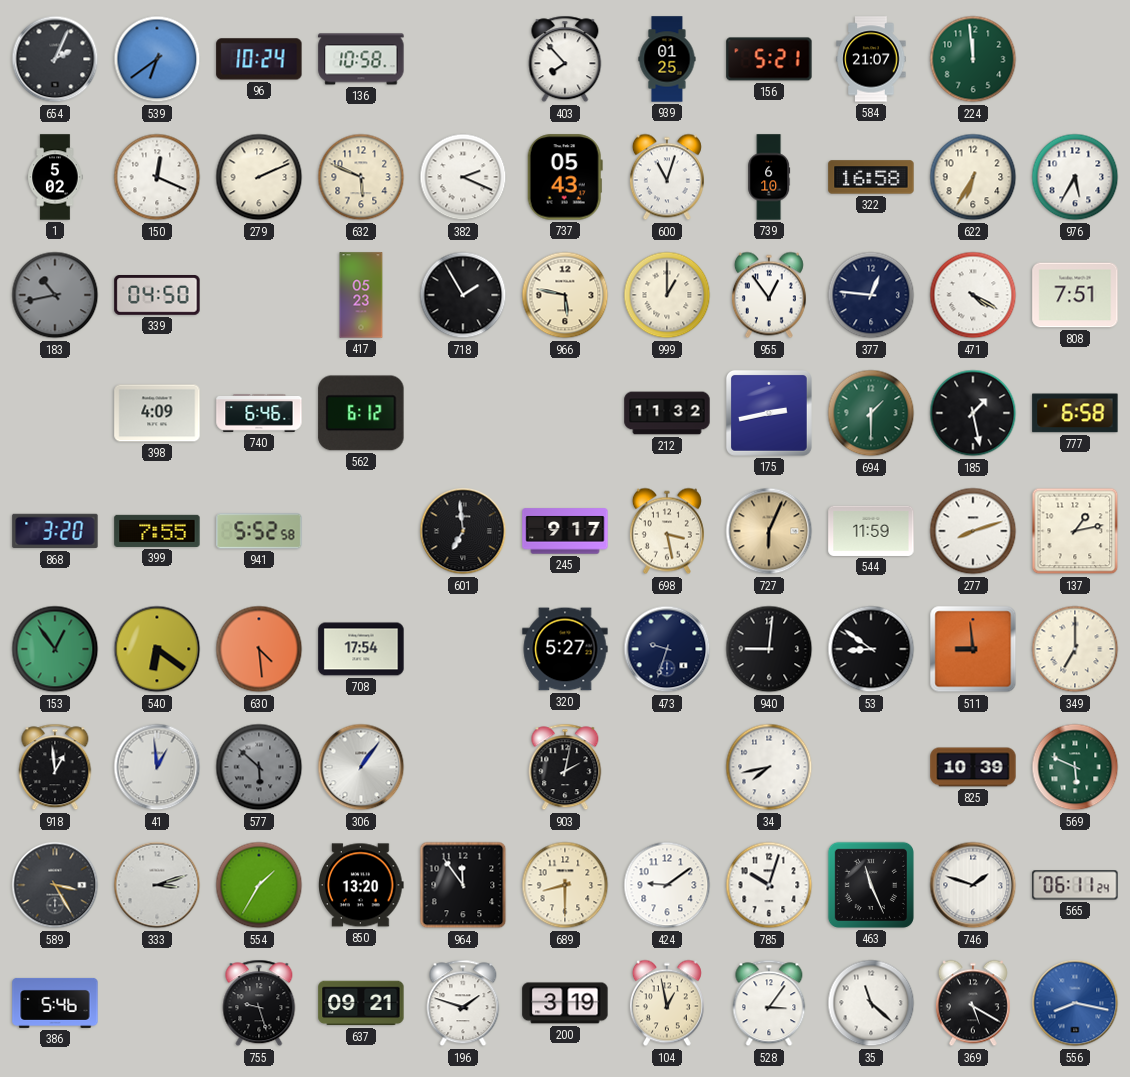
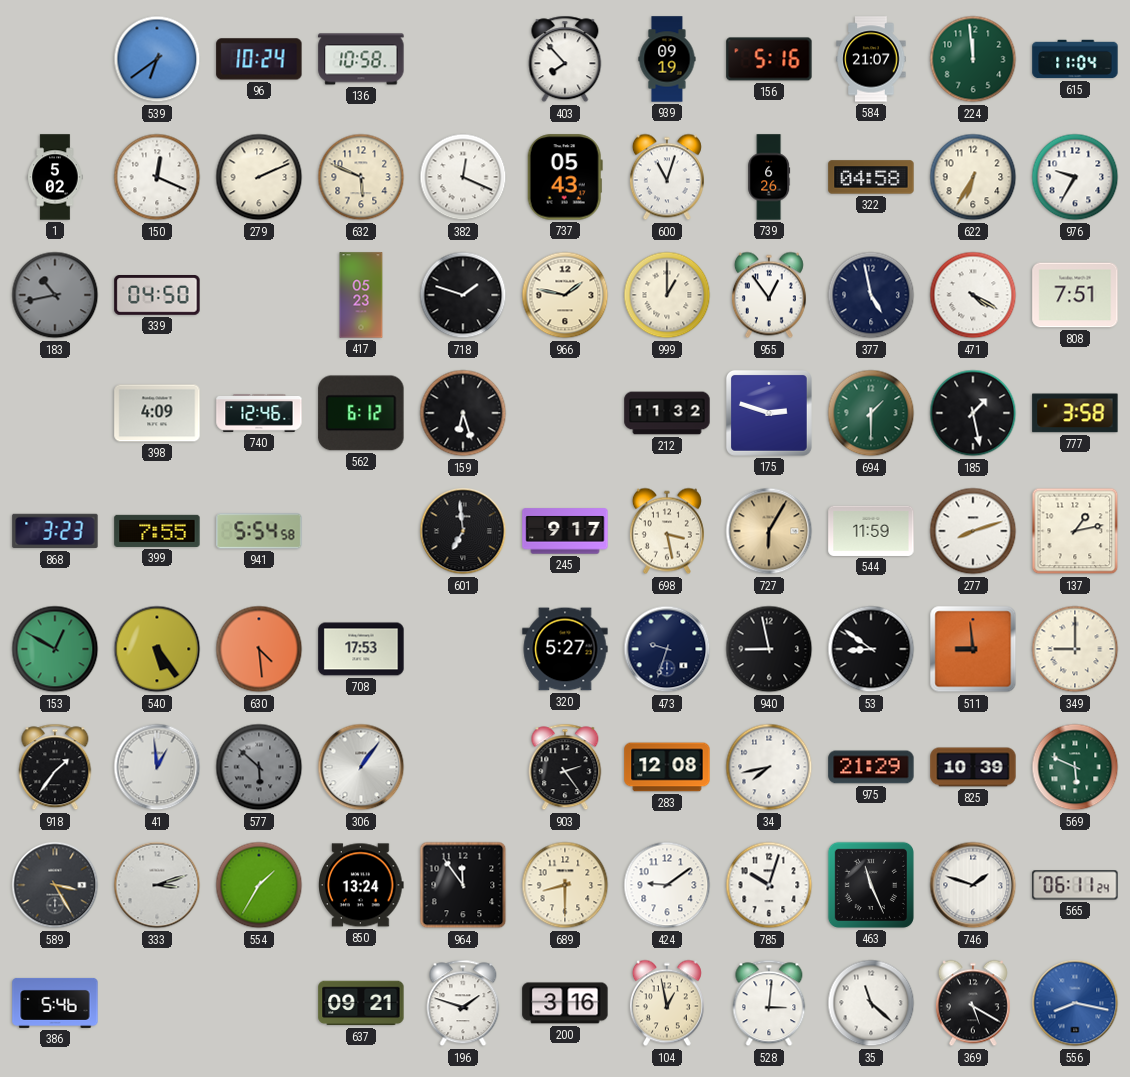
654: 2:04 -> none (55, 59)
939: 01:25 -> 09:19 (667, 59)
156: 5:21 -> 5:16 (769, 59)
615: none -> 11:04 (1075, 59)
382: 2:19 -> 12:19 (463, 177)
739: 6:10 -> 6:26 (769, 177)
322: 16:58 -> 04:58 (871, 177)
976: 5:35 -> 9:35 (1075, 177)
718: 1:55 -> 1:48 (463, 295)
966: 5:47 -> 1:47 (565, 295)
377: 12:46 -> 4:58 (871, 295)
740: 6:46 -> 12:46 (259, 414)
159: none -> 6:27 (463, 413)
175: 2:43 -> 2:48 (769, 413)
777: 6:58 -> 3:58 (1075, 413)
868: 3:20 -> 3:23 (55, 531)
941: 5:52 -> 5:54 (259, 531)
727: 6:04 -> 6:05 (769, 531)
153: 12:54 -> 12:50 (55, 649)
540: 6:21 -> 5:24 (157, 649)
708: 17:54 -> 17:53 (361, 649)
940: 9:01 -> 8:58 (769, 649)
349: 7:00 -> 9:00 (1075, 649)
918: 12:59 -> 1:36 (55, 767)
903: 2:02 -> 2:24 (565, 767)
283: none -> 12:08 (667, 767)
975: none -> 21:29 (871, 767)
850: 13:20 -> 13:24 (361, 885)
755: 9:27 -> none (259, 1003)
200: 3:19 -> 3:16 (565, 1003)
528: 3:06 -> 3:01 (769, 1003)
